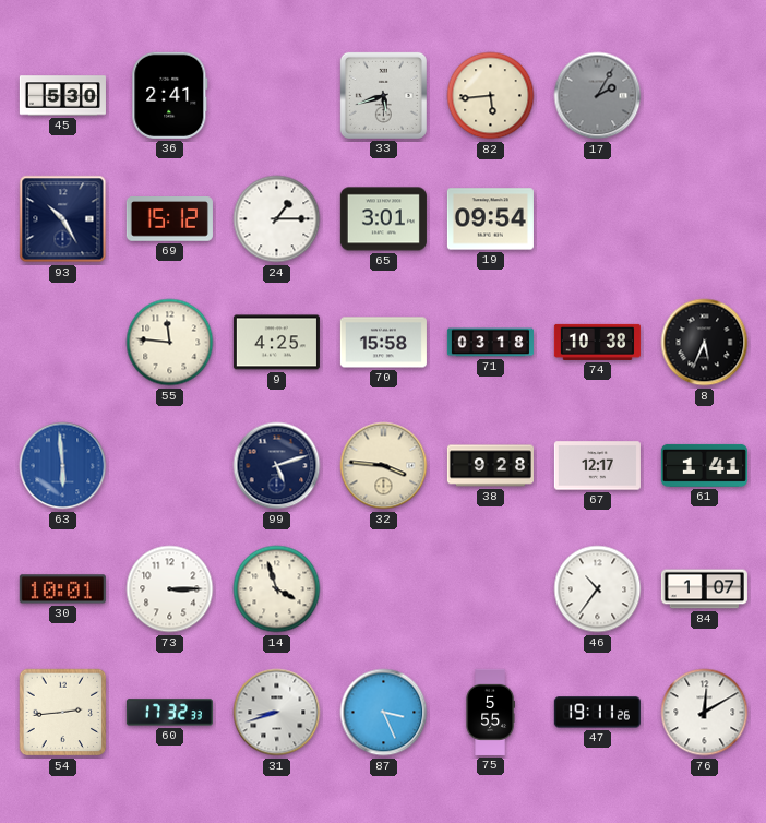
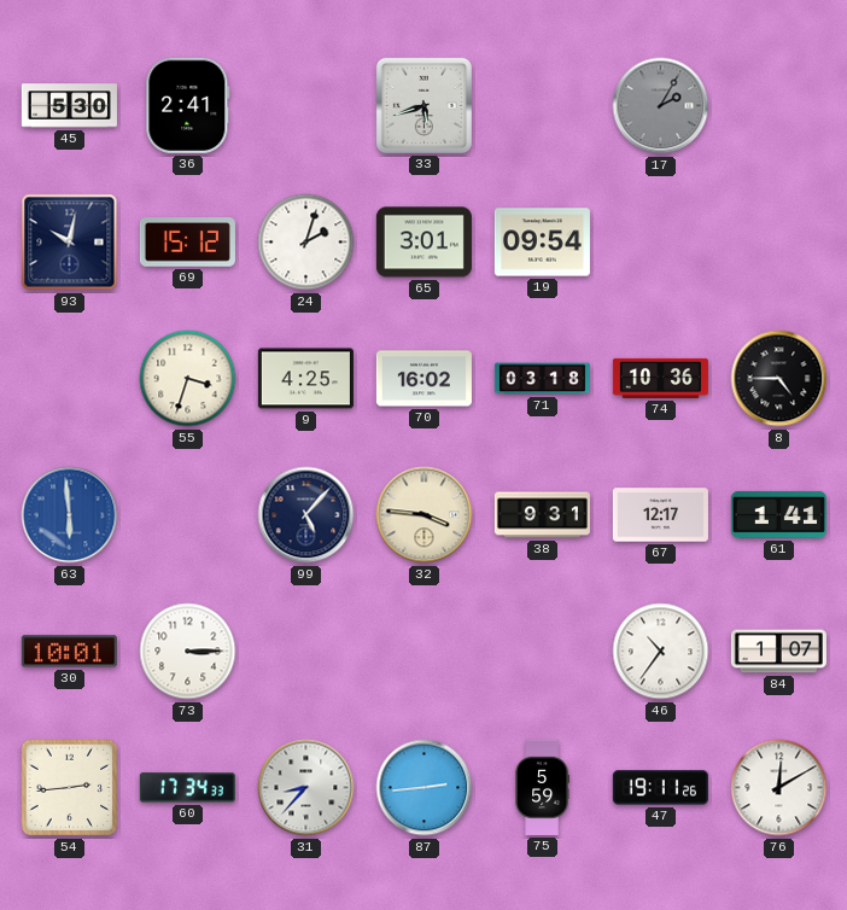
82: 5:44 -> none (491, 96)
93: 10:25 -> 10:02 (70, 243)
24: 1:15 -> 2:03 (306, 243)
55: 11:46 -> 3:33 (188, 379)
70: 15:58 -> 16:02 (423, 379)
74: 10:38 -> 10:36 (660, 378)
8: 5:34 -> 4:45 (779, 379)
99: 5:12 -> 5:07 (306, 515)
38: 9:28 -> 9:31 (542, 515)
14: 3:57 -> none (277, 589)
60: 17:32 -> 17:34 (187, 788)
31: 8:42 -> 8:37 (306, 788)
87: 3:26 -> 2:44 (425, 788)
75: 5:55 -> 5:59 (542, 787)
